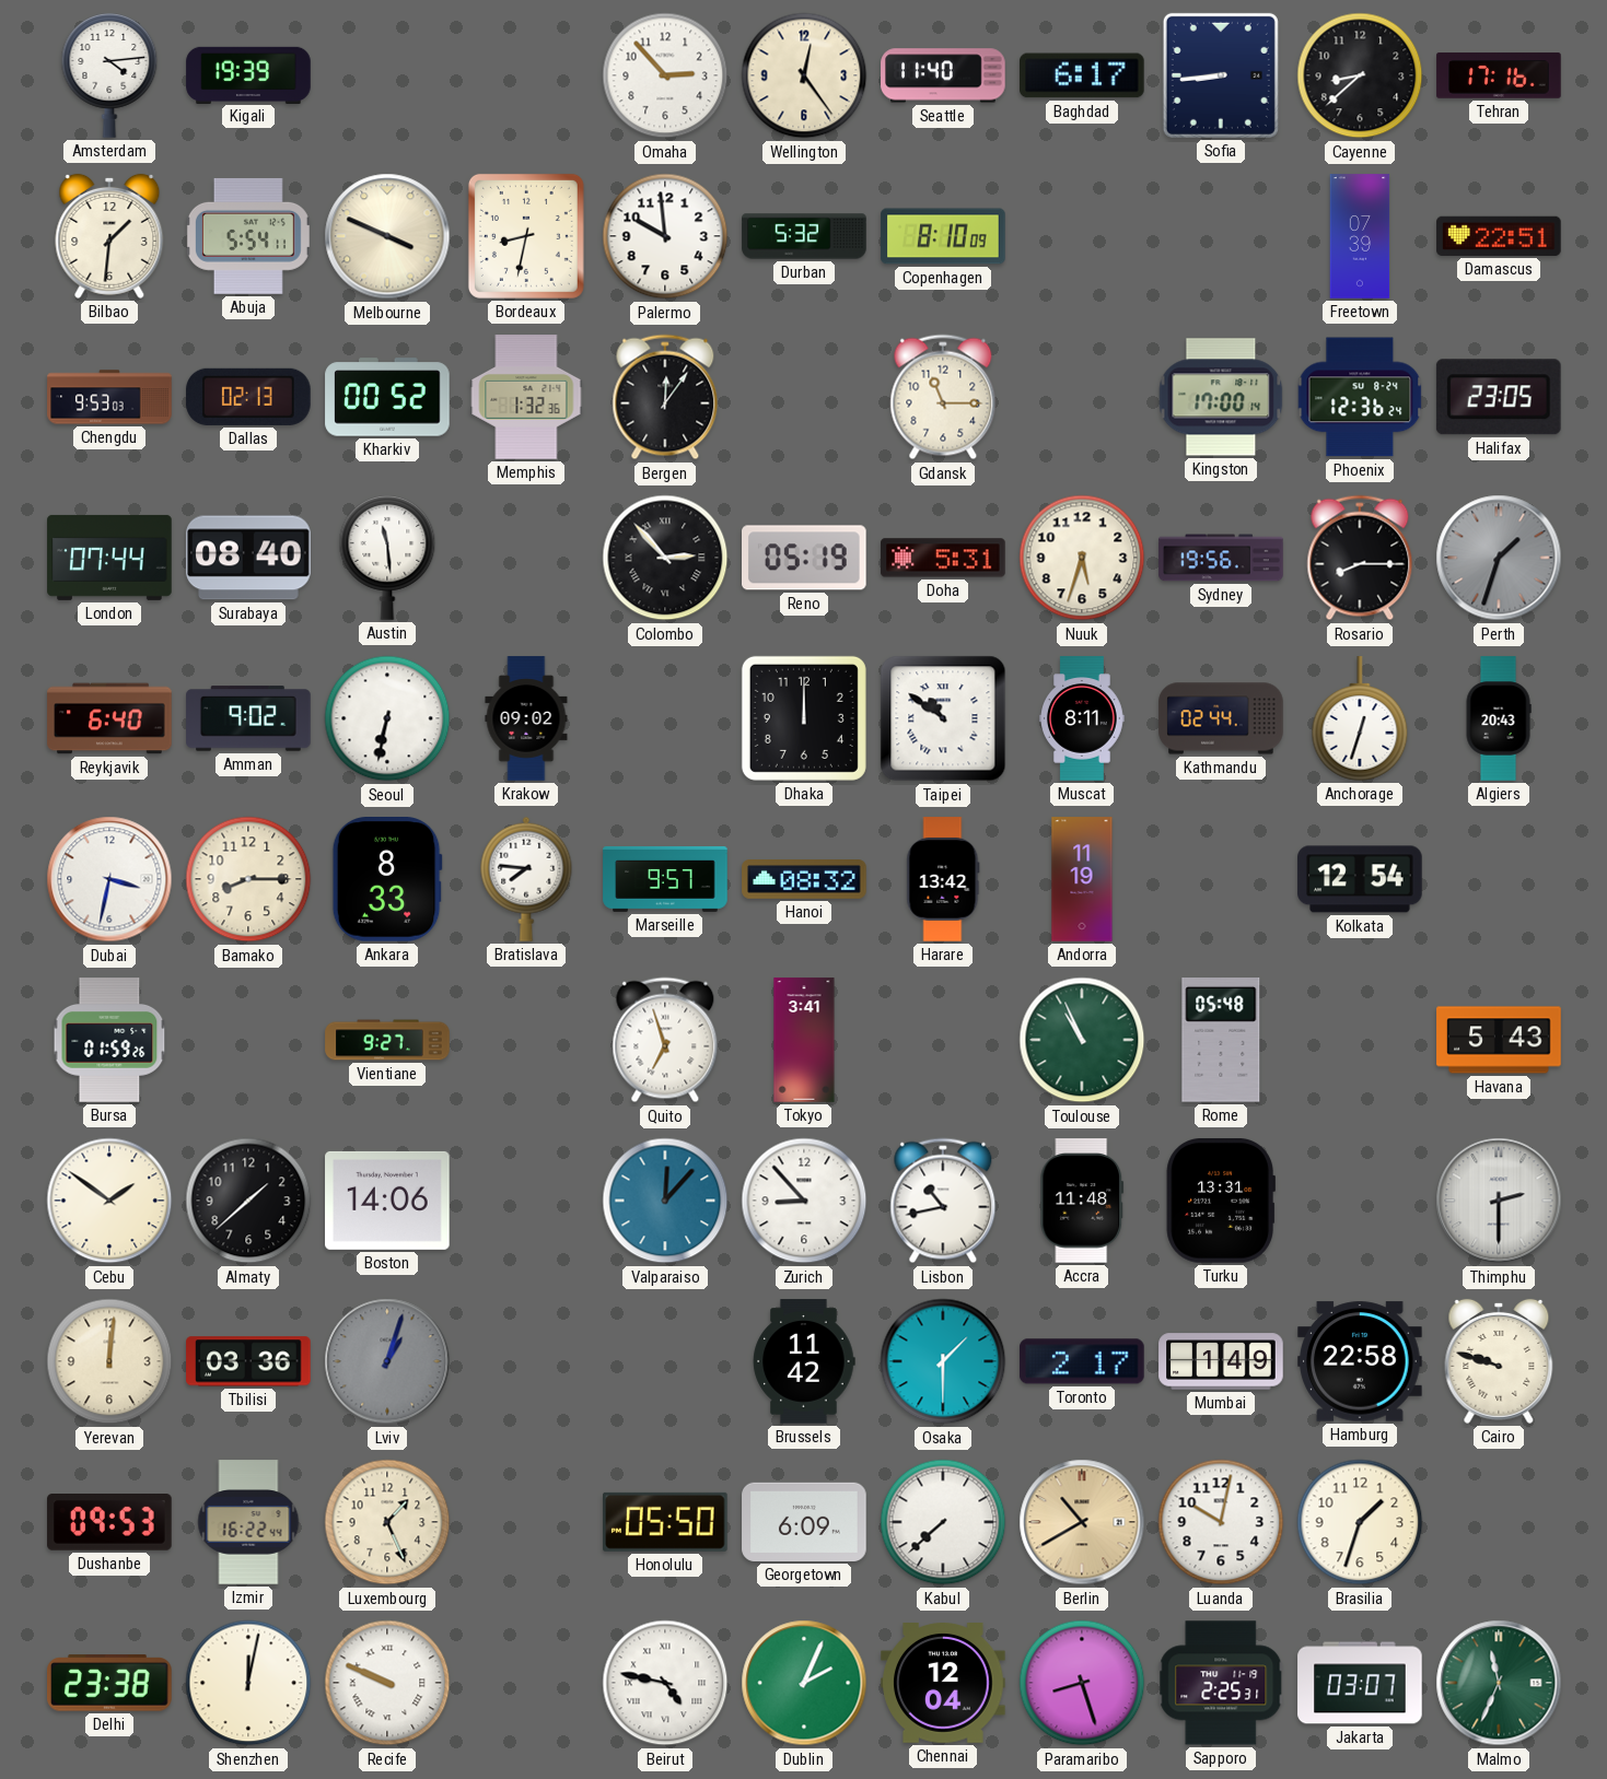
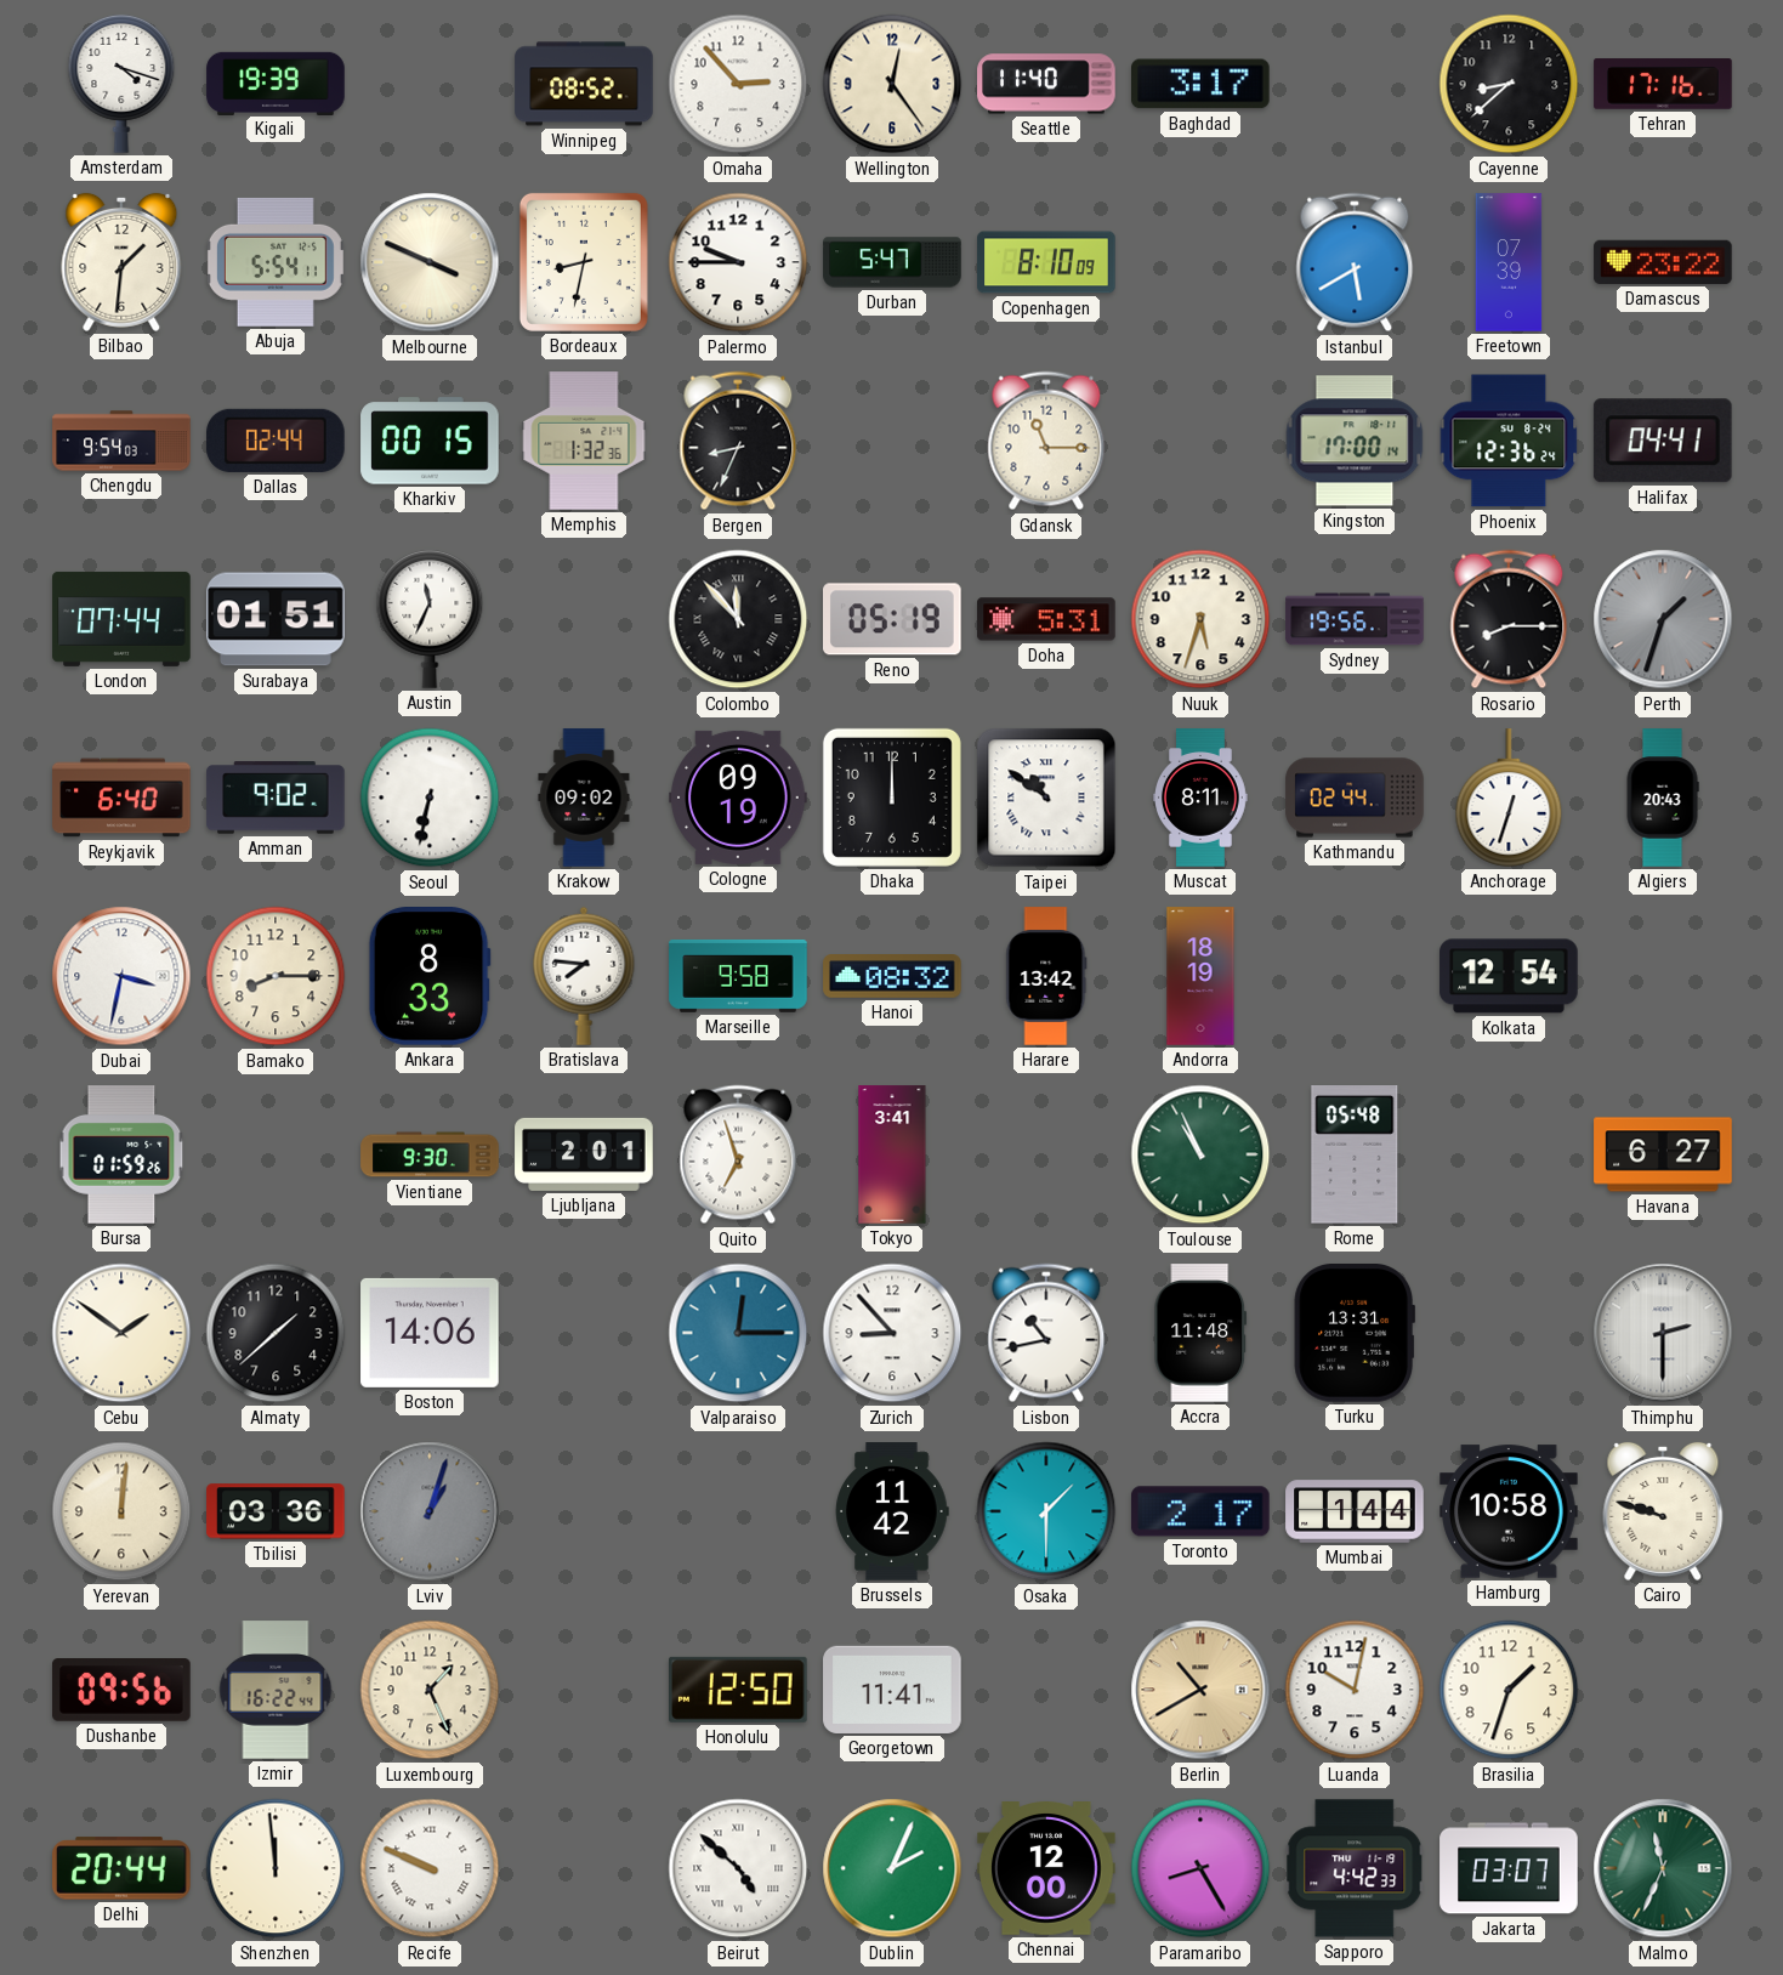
Amsterdam: 4:14 -> 4:18 (121, 84)
Winnipeg: none -> 08:52 (584, 84)
Baghdad: 6:17 -> 3:17 (1202, 84)
Sofia: 8:44 -> none (1221, 75)
Palermo: 9:59 -> 9:45 (738, 262)
Durban: 5:32 -> 5:47 (892, 262)
Istanbul: none -> 5:40 (1355, 262)
Damascus: 22:51 -> 23:22 (1663, 262)
Chengdu: 9:53 -> 9:54 (121, 441)
Dallas: 02:13 -> 02:44 (276, 441)
Kharkiv: 00:52 -> 00:15 (430, 441)
Bergen: 12:06 -> 8:34 (738, 441)
Halifax: 23:05 -> 04:41 (1663, 441)
Surabaya: 08:40 -> 01:51 (276, 619)
Austin: 11:29 -> 11:34 (430, 619)
Colombo: 2:53 -> 11:53 (738, 619)
Cologne: none -> 09:19 (738, 798)
Marseille: 9:57 -> 9:58 (738, 976)
Andorra: 11:19 -> 18:19 (1200, 976)
Vientiane: 9:27 -> 9:30 (430, 1154)
Ljubljana: none -> 2:01 (584, 1154)
Havana: 5:43 -> 6:27 (1663, 1154)
Valparaiso: 12:07 -> 12:15 (738, 1333)
Mumbai: 1:49 -> 1:44 (1355, 1511)
Hamburg: 22:58 -> 10:58 (1509, 1511)
Dushanbe: 09:53 -> 09:56 (121, 1691)
Honolulu: 05:50 -> 12:50 (739, 1690)
Georgetown: 6:09 -> 11:41 (892, 1690)
Kabul: 7:38 -> none (943, 1522)
Delhi: 23:38 -> 20:44 (123, 1868)
Shenzhen: 12:02 -> 11:59 (276, 1868)
Beirut: 4:47 -> 4:52 (738, 1868)
Chennai: 12:04 -> 12:00 (1046, 1869)
Paramaribo: 8:27 -> 8:25 (1200, 1868)
Sapporo: 2:25 -> 4:42 (1355, 1868)
